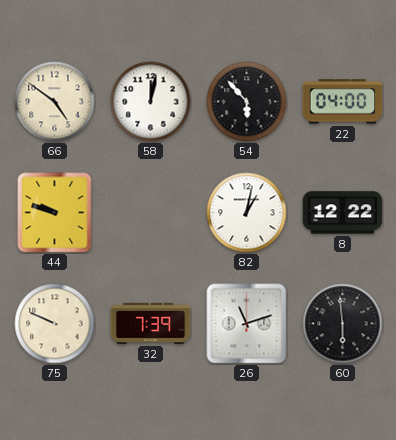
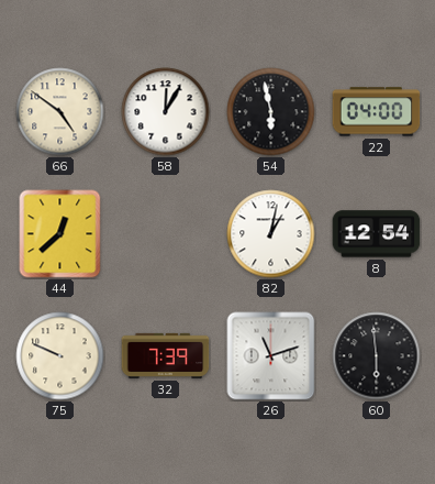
58: 12:02 -> 12:05 (166, 112)
54: 5:53 -> 5:58 (271, 112)
44: 9:48 -> 12:38 (60, 234)
8: 12:22 -> 12:54 (377, 234)
